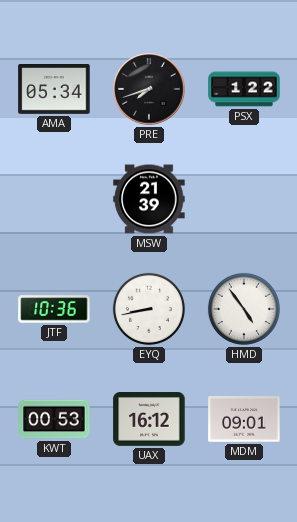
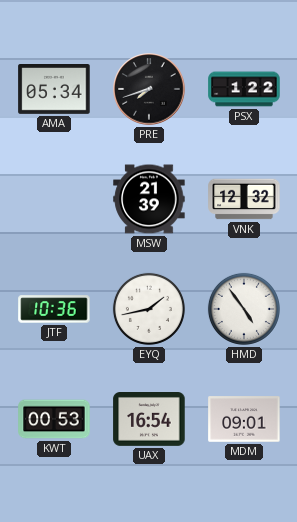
VNK: none -> 12:32 (244, 199)
EYQ: 8:43 -> 1:43 (149, 309)
UAX: 16:12 -> 16:54 (149, 420)
